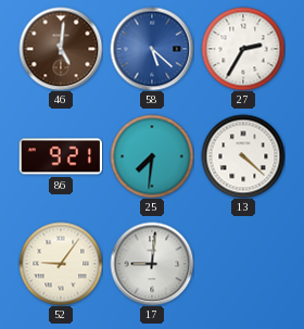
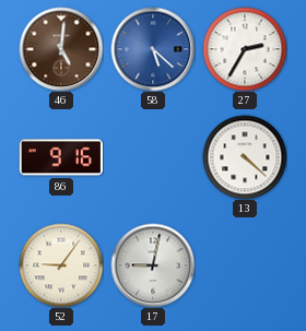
86: 9:21 -> 9:16 (60, 157)
25: 7:31 -> none (152, 156)
17: 9:01 -> 9:02 (153, 265)
